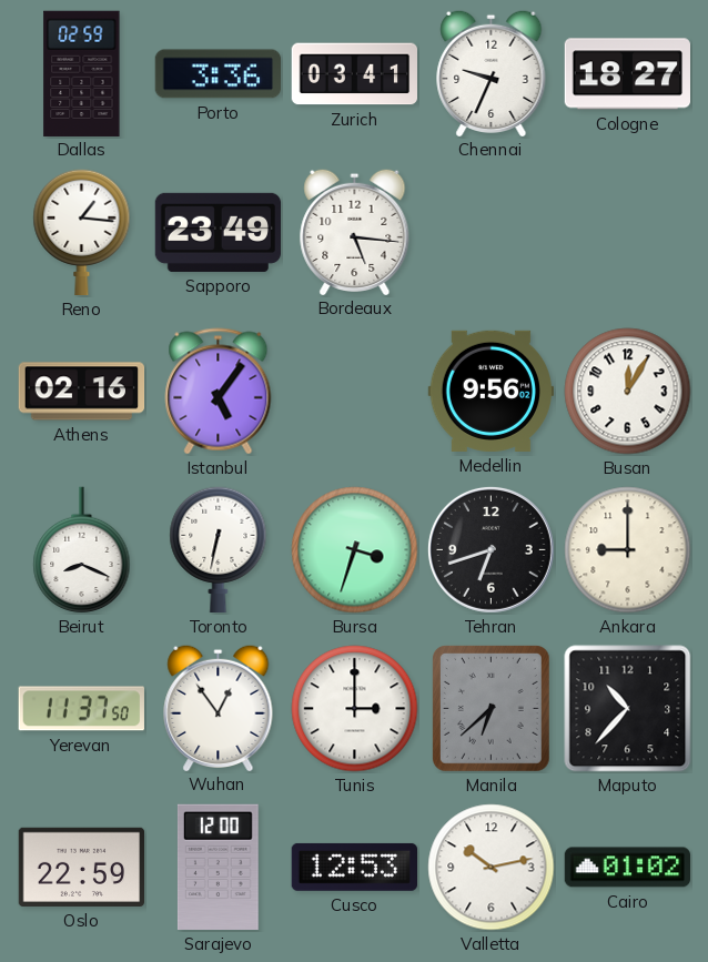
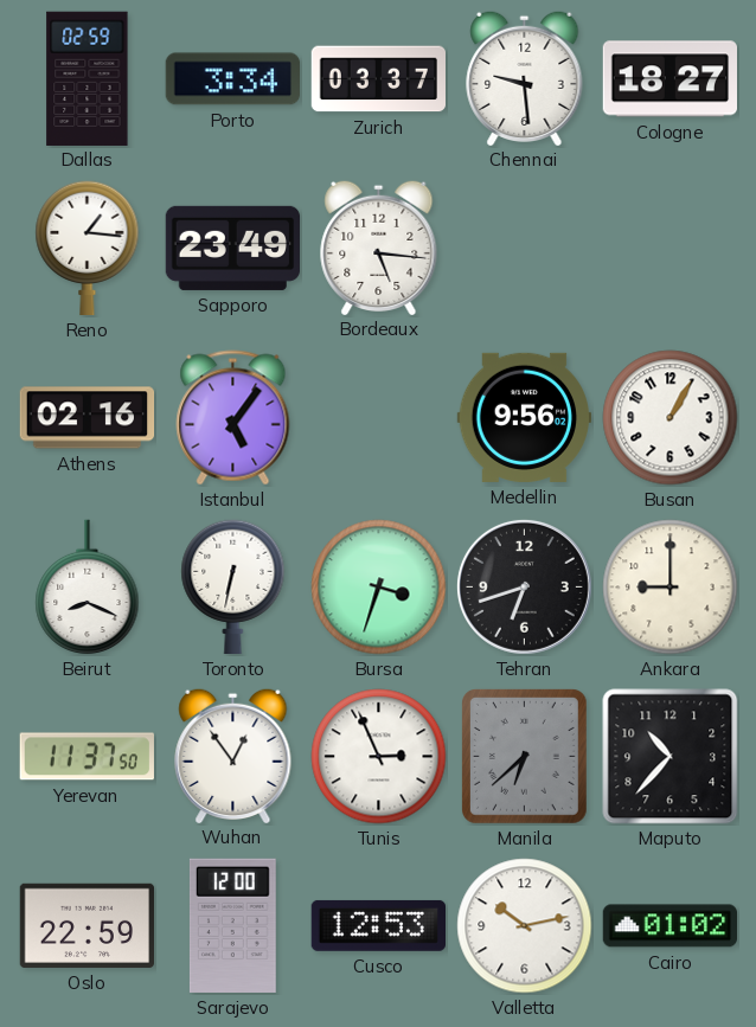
Porto: 3:36 -> 3:34 (232, 79)
Zurich: 03:41 -> 03:37 (378, 79)
Chennai: 9:34 -> 9:29 (525, 77)
Busan: 12:05 -> 1:05 (671, 418)
Tunis: 3:00 -> 2:56 (379, 757)
